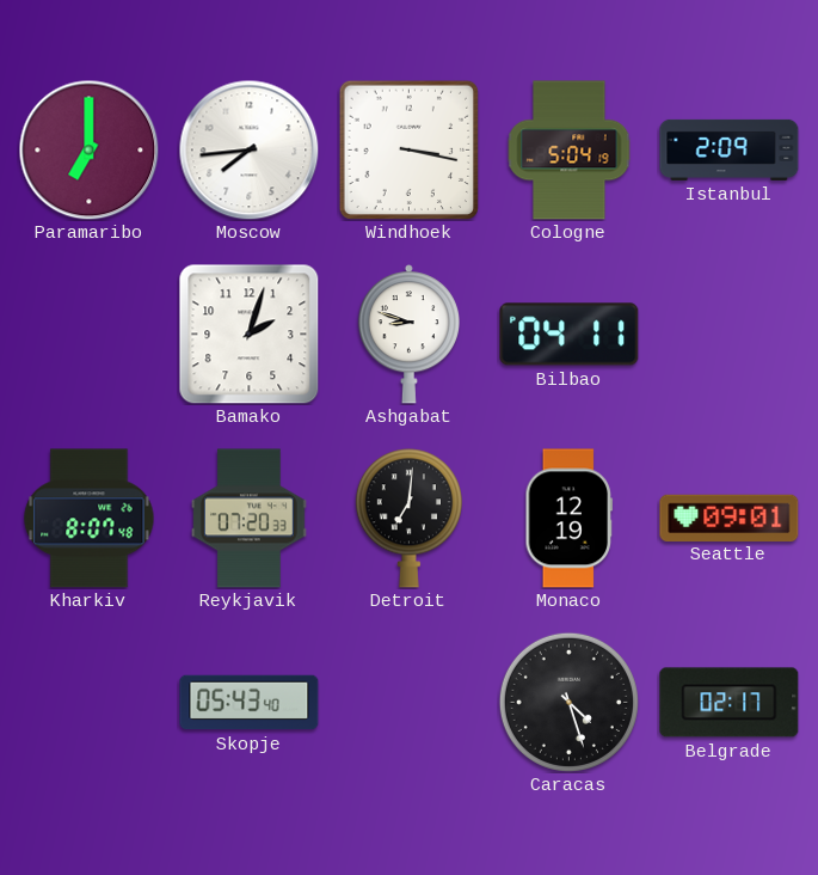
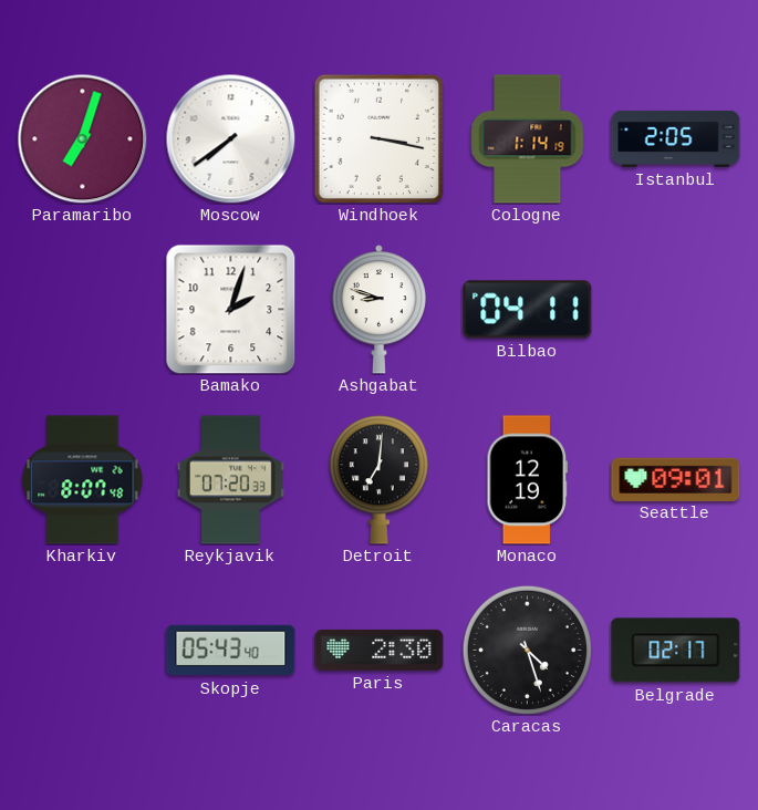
Paramaribo: 7:00 -> 7:03 (82, 138)
Moscow: 7:44 -> 7:39 (230, 138)
Cologne: 5:04 -> 1:14 (528, 139)
Istanbul: 2:09 -> 2:05 (676, 138)
Paris: none -> 2:30 (380, 650)
